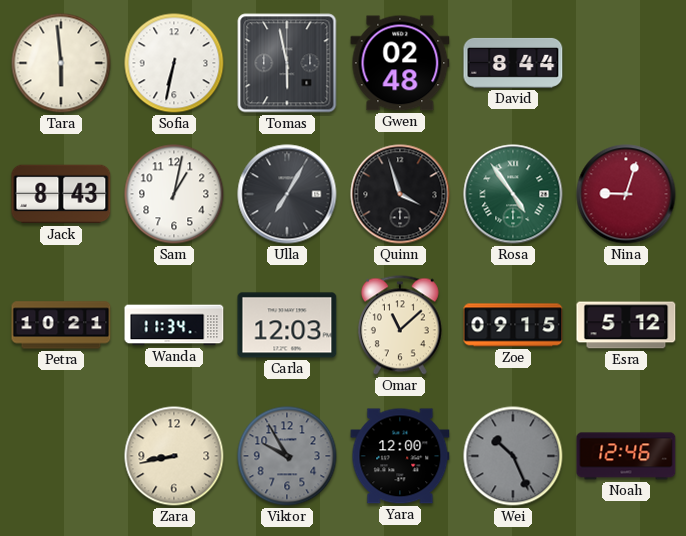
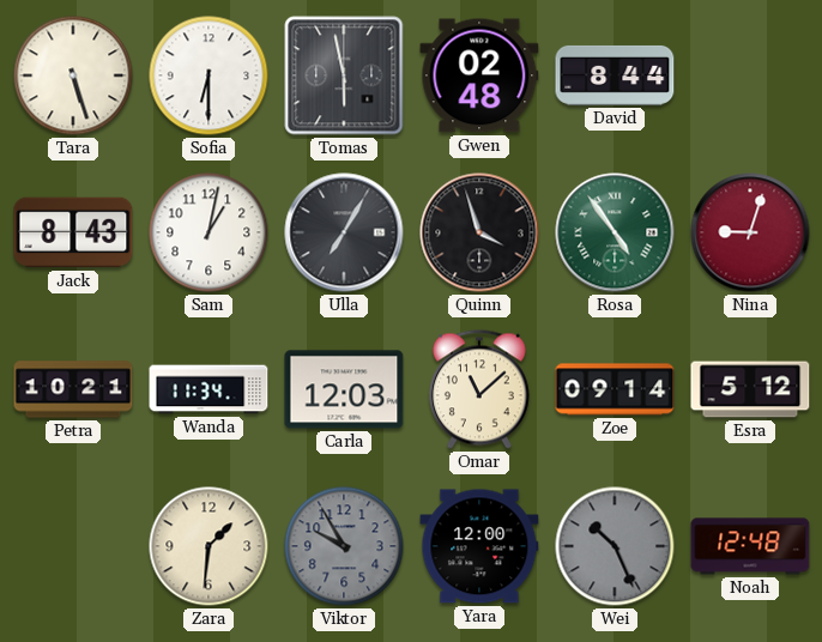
Tara: 5:59 -> 5:27 (73, 75)
Sofia: 6:32 -> 6:30 (208, 75)
Zoe: 09:15 -> 09:14 (615, 389)
Zara: 8:43 -> 1:31 (208, 546)
Noah: 12:46 -> 12:48 (750, 546)
